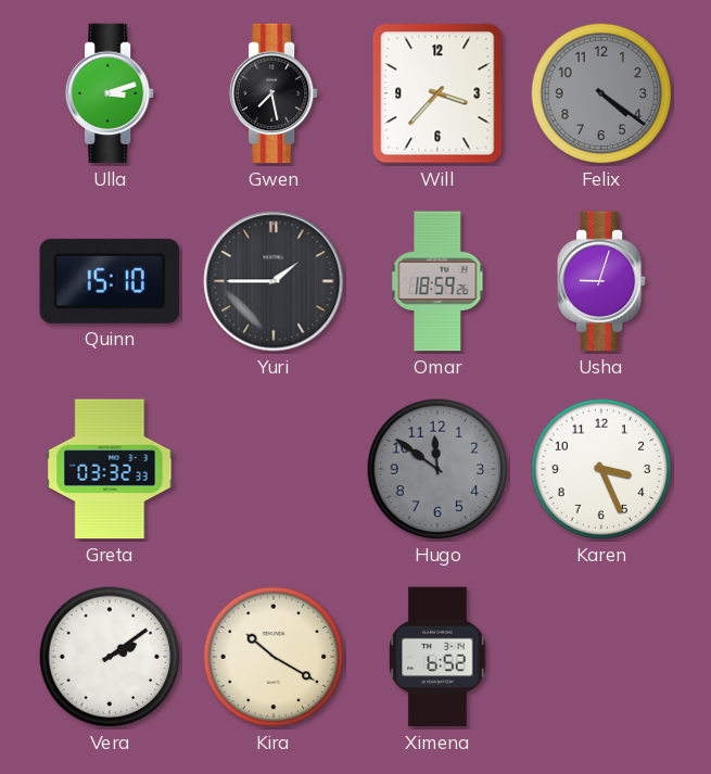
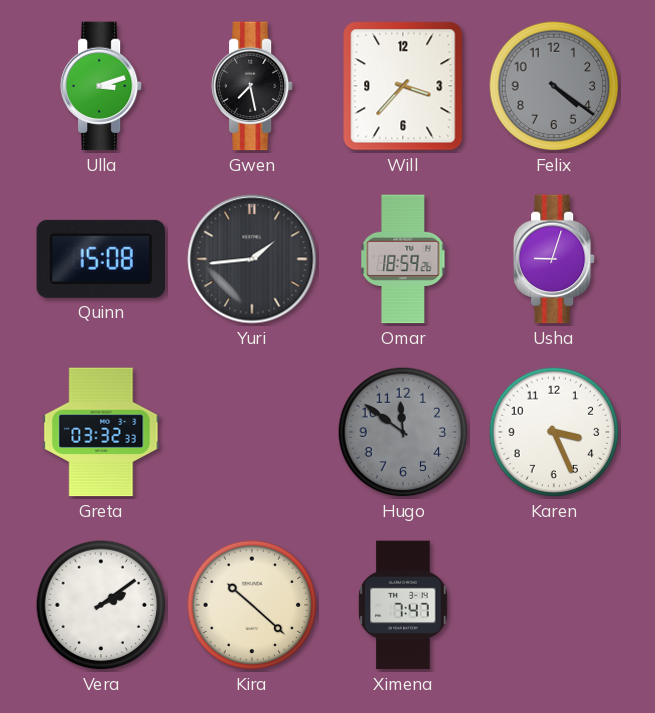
Quinn: 15:10 -> 15:08 (101, 259)
Yuri: 1:45 -> 1:44 (252, 259)
Kira: 10:20 -> 10:22 (252, 605)
Ximena: 6:52 -> 7:47 (403, 605)
